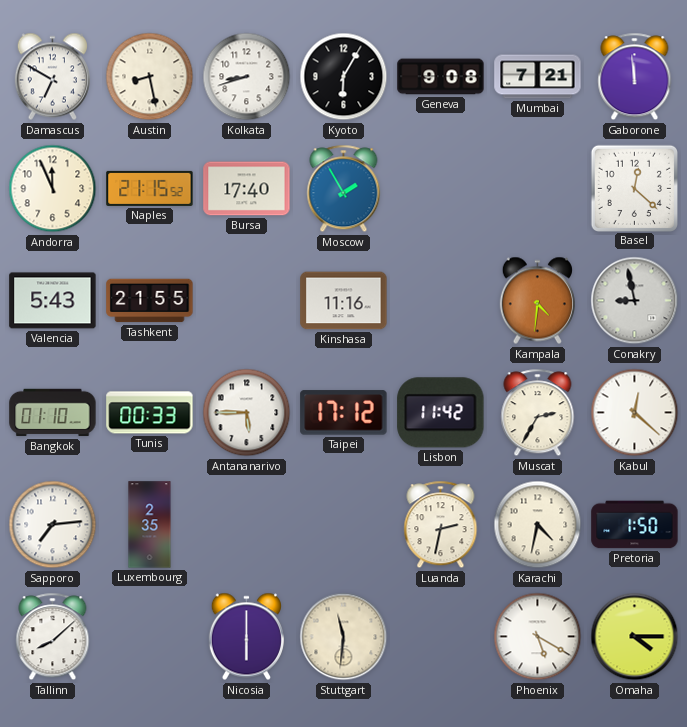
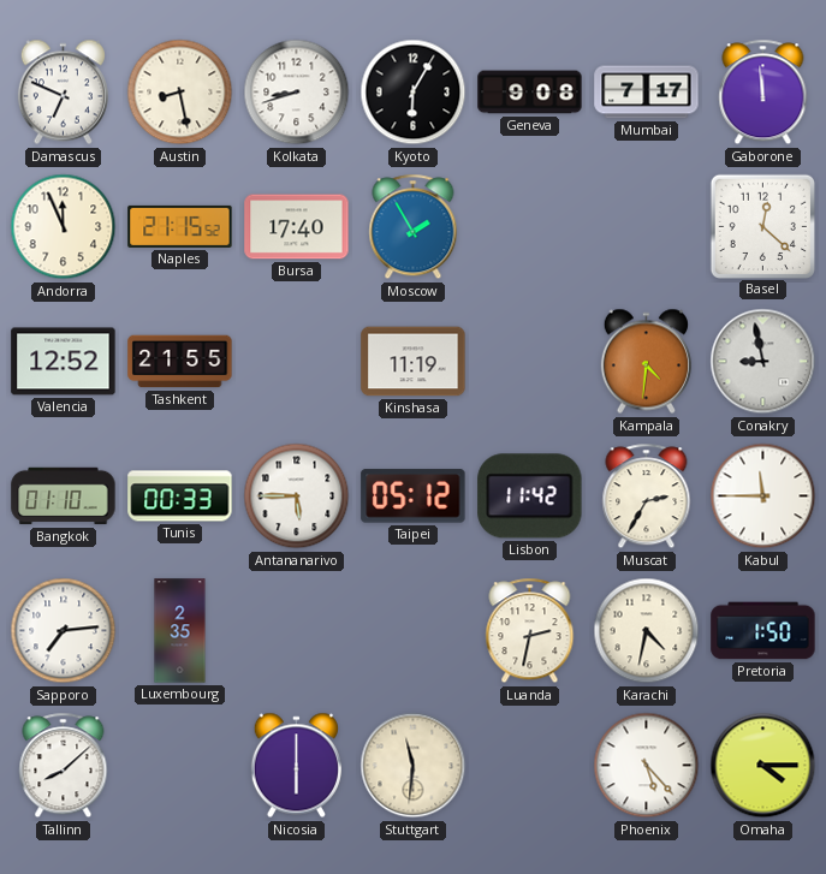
Damascus: 6:50 -> 6:49 (63, 93)
Mumbai: 7:21 -> 7:17 (647, 93)
Valencia: 5:43 -> 12:52 (64, 362)
Kinshasa: 11:16 -> 11:19 (414, 362)
Taipei: 17:12 -> 05:12 (414, 497)
Kabul: 12:22 -> 11:45 (763, 497)
Phoenix: 5:20 -> 5:23 (647, 766)
